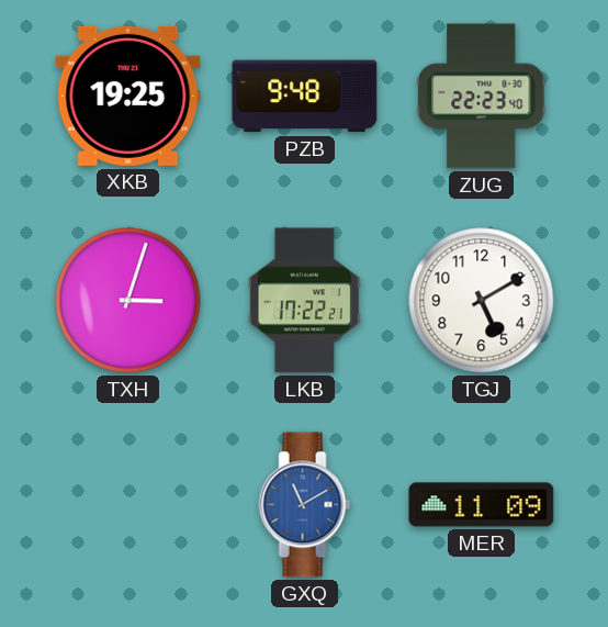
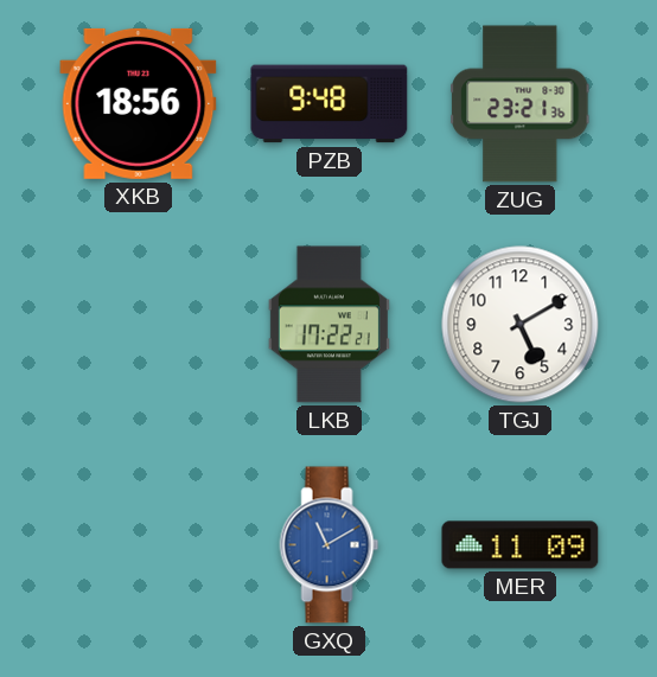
XKB: 19:25 -> 18:56 (139, 103)
ZUG: 22:23 -> 23:21 (521, 104)
TXH: 3:03 -> none (128, 301)
